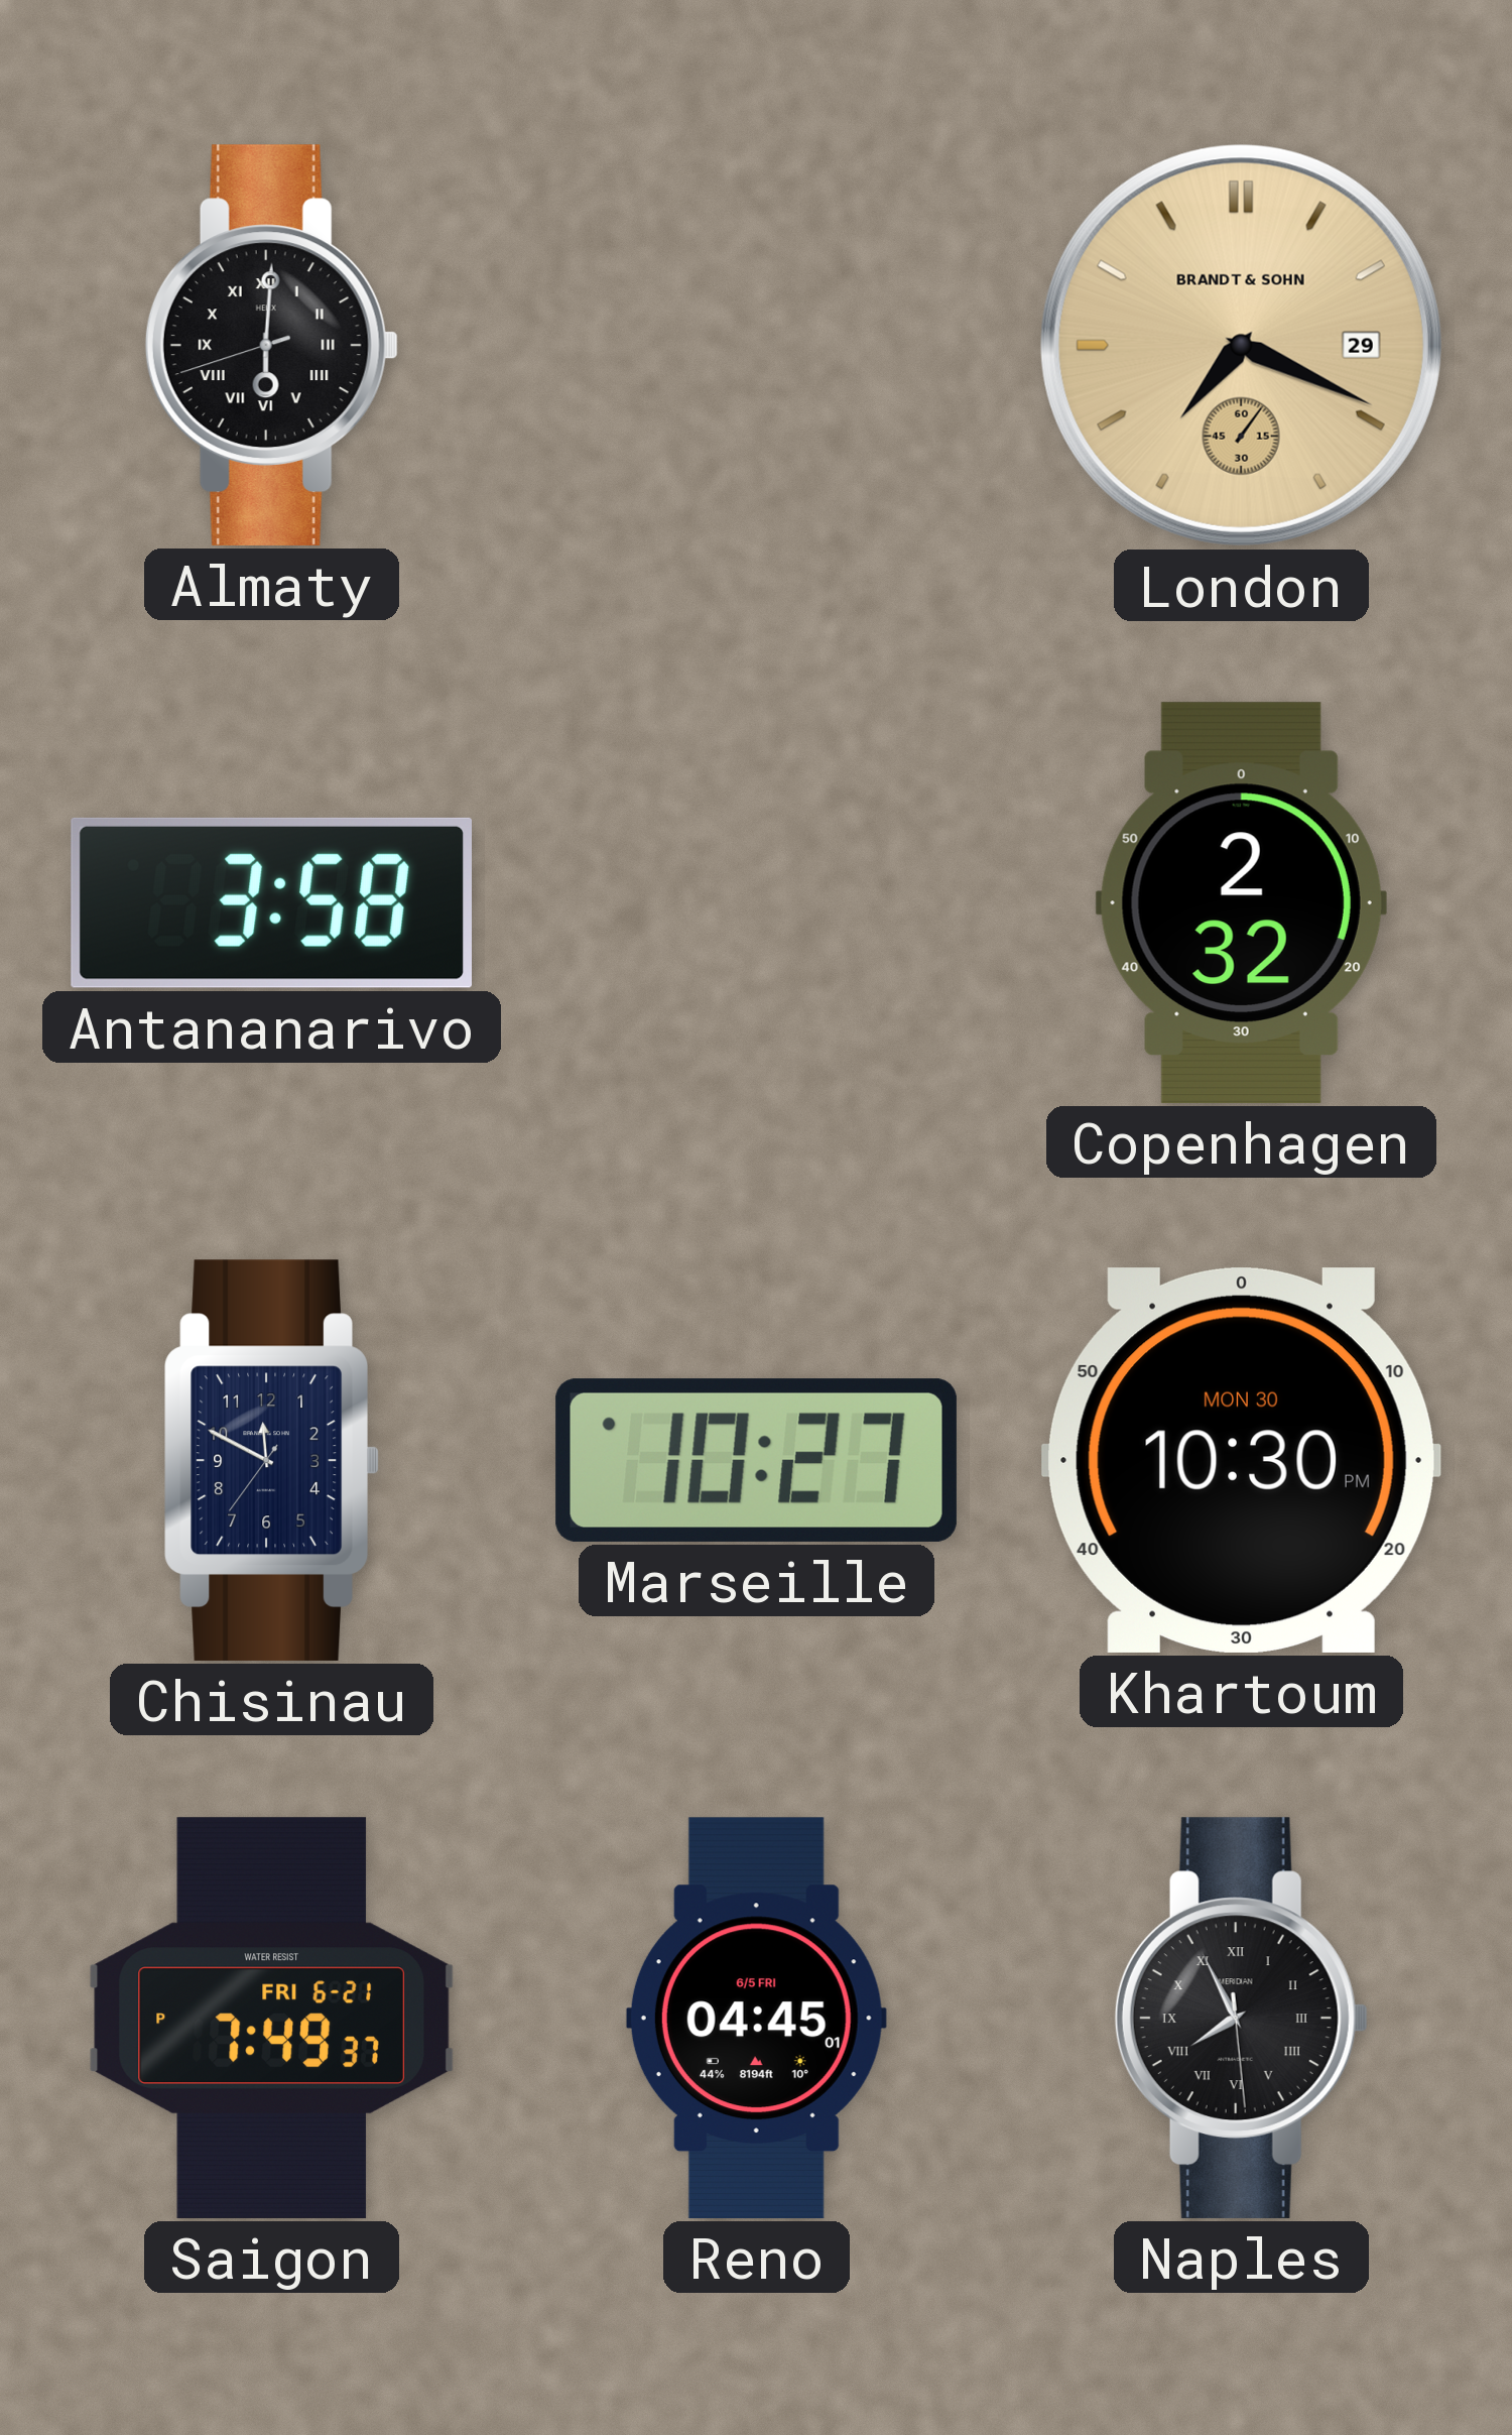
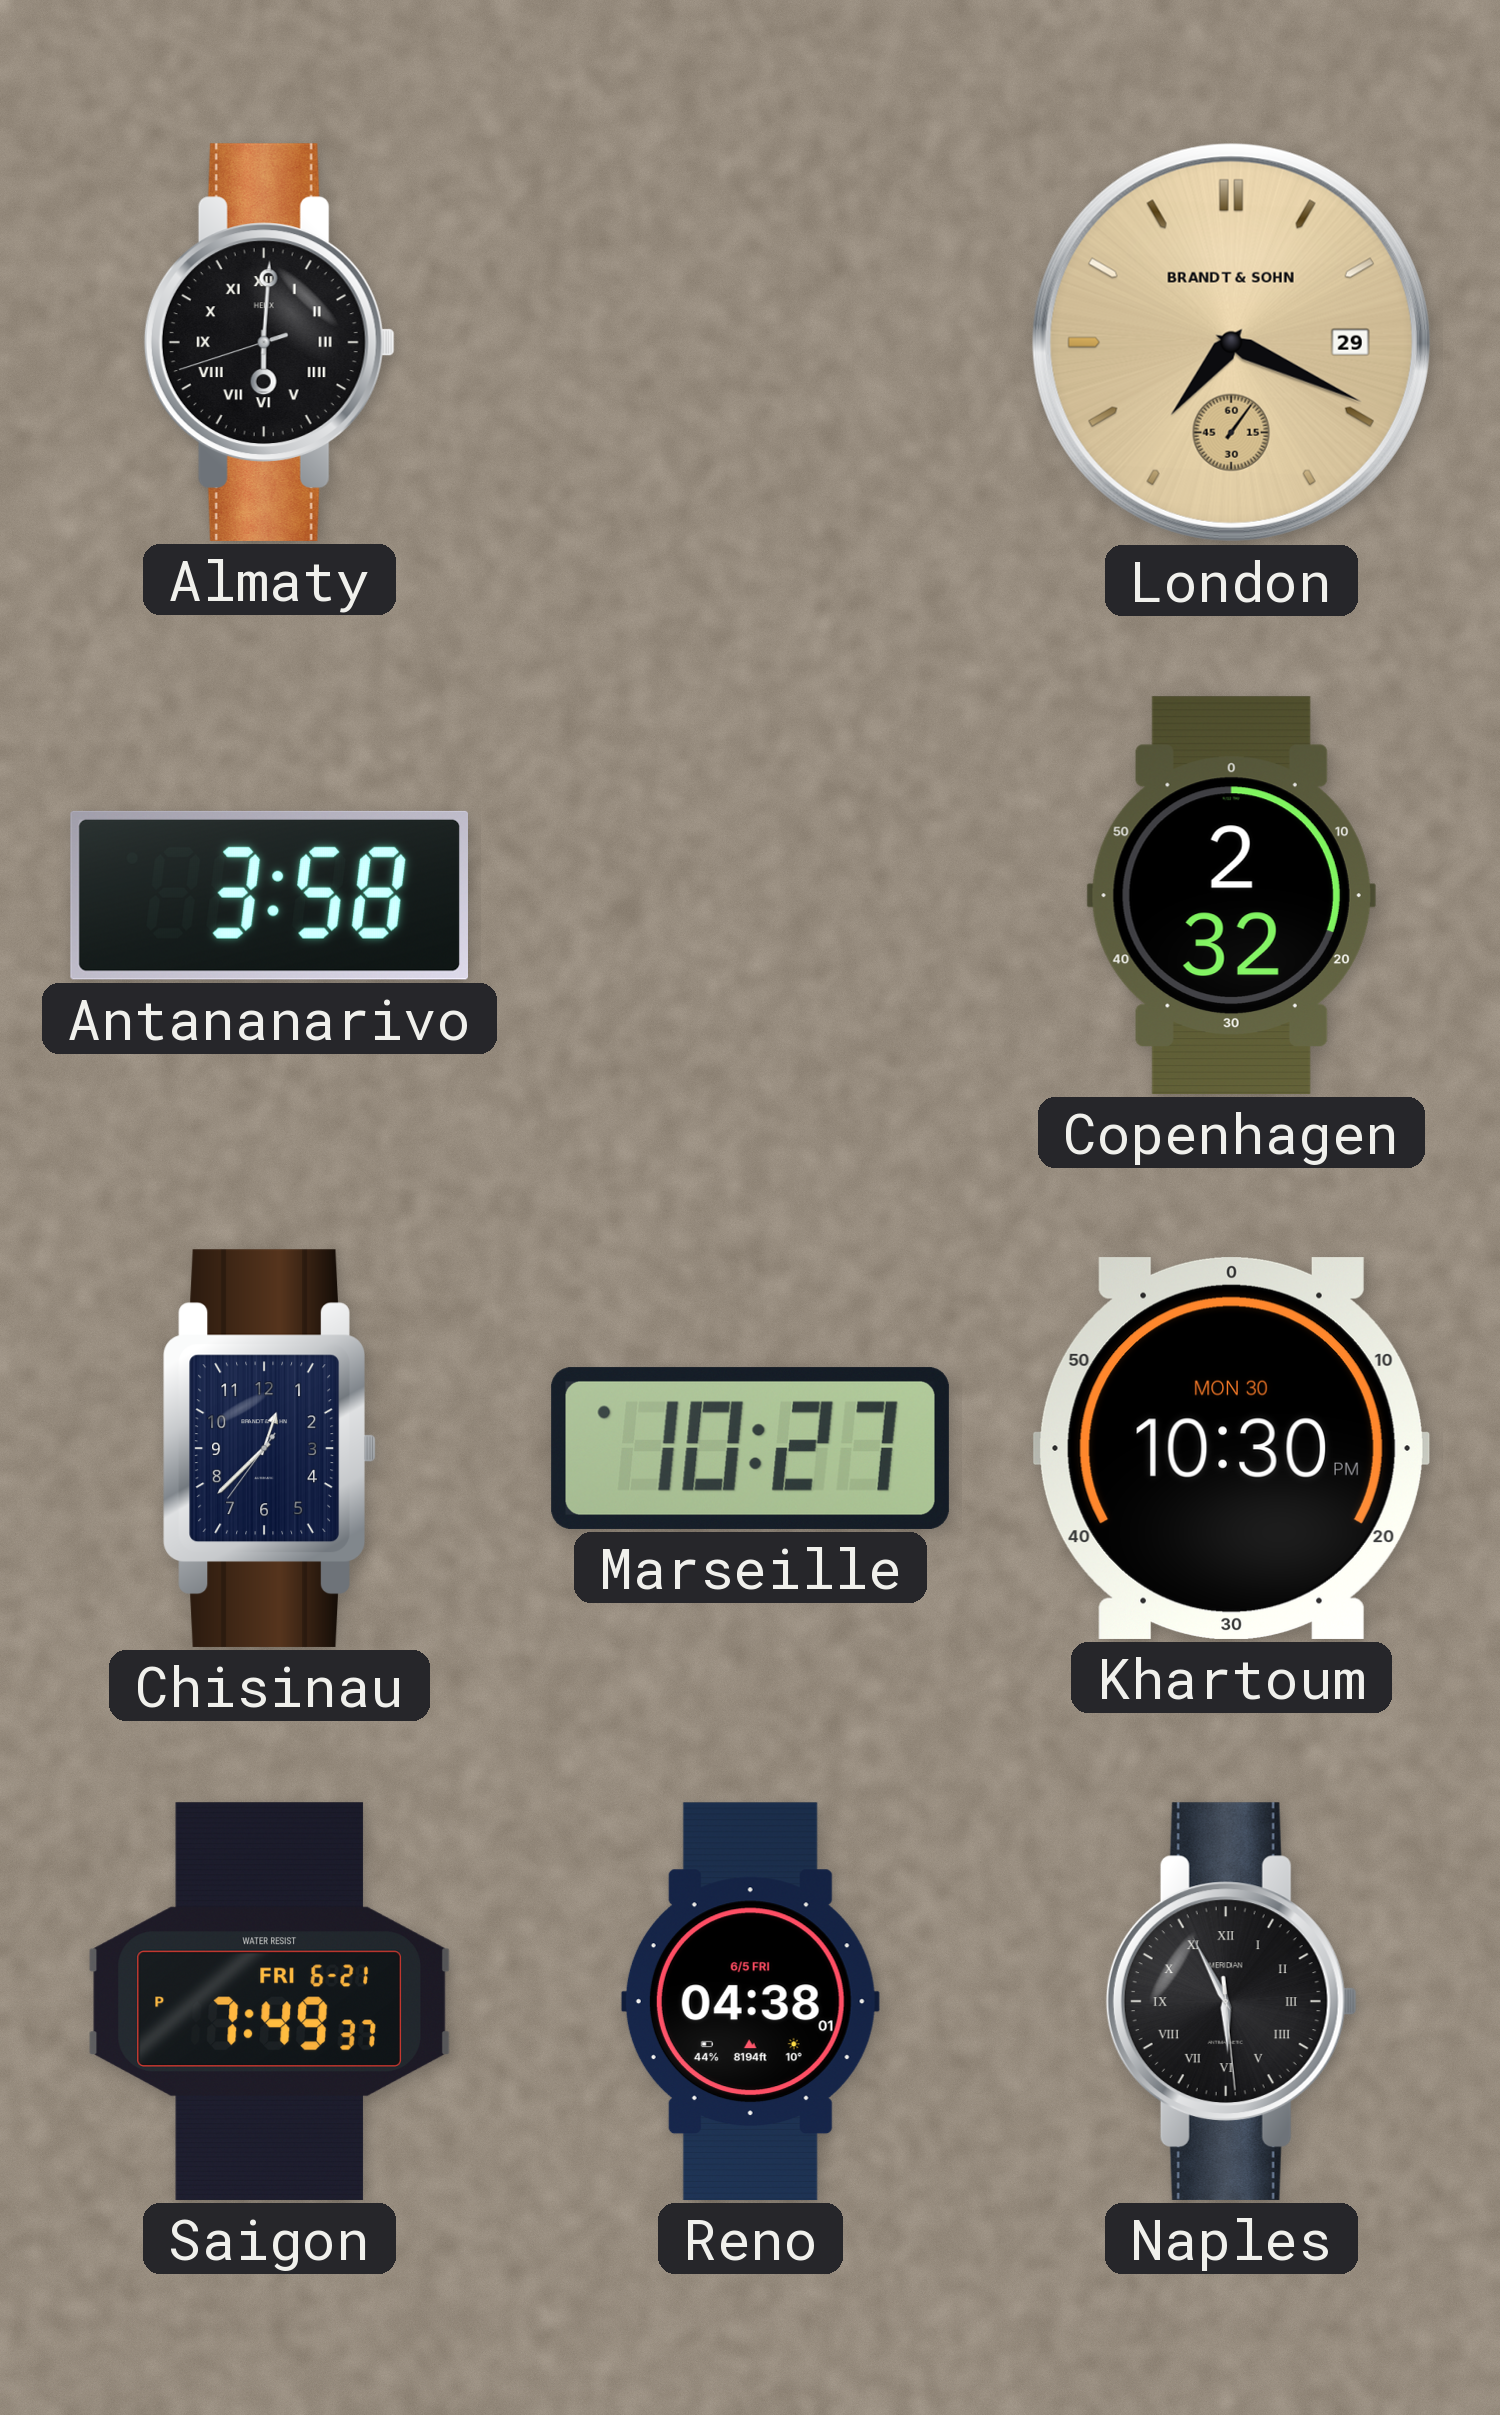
Chisinau: 11:49 -> 12:37 (269, 1448)
Reno: 04:45 -> 04:38 (750, 2001)
Naples: 7:55 -> 5:55 (1231, 2001)
